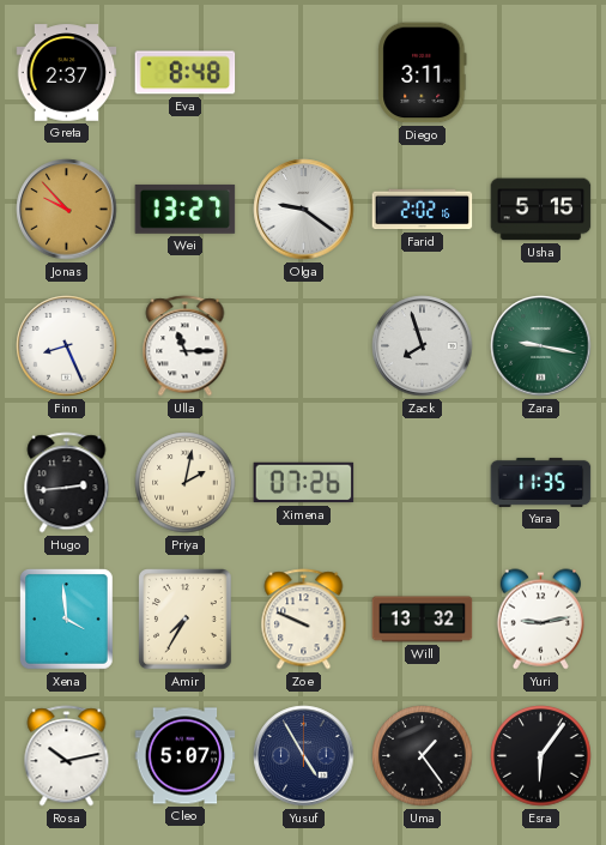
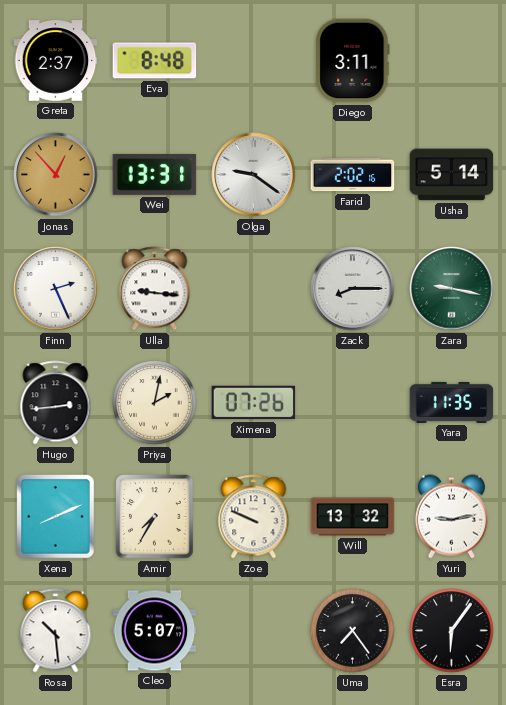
Jonas: 9:53 -> 12:53 (56, 175)
Wei: 13:27 -> 13:31 (155, 174)
Usha: 5:15 -> 5:14 (452, 175)
Finn: 8:26 -> 2:26 (56, 289)
Ulla: 11:15 -> 9:16 (155, 289)
Zack: 7:57 -> 8:15 (353, 289)
Xena: 3:59 -> 8:11 (56, 517)
Rosa: 10:13 -> 10:29 (56, 631)
Yusuf: 4:55 -> none (304, 756)
Uma: 1:24 -> 7:24 (353, 631)
